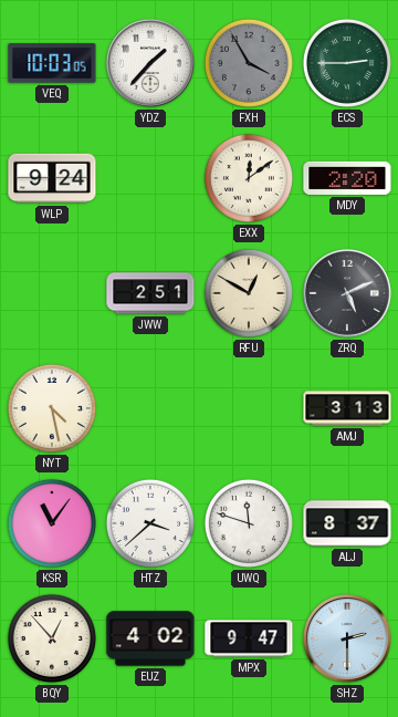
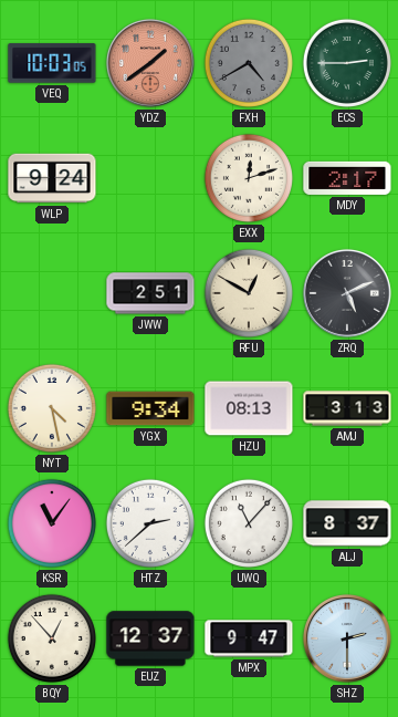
YDZ: 1:37 -> 1:39 (150, 63)
YDZ dial: white -> salmon (150, 63)
FXH: 3:55 -> 4:40 (249, 63)
EXX: 12:09 -> 12:12 (249, 178)
MDY: 2:20 -> 2:17 (347, 178)
YGX: none -> 9:34 (150, 408)
HZU: none -> 08:13 (249, 408)
HTZ: 3:38 -> 2:38 (150, 523)
UWQ: 11:48 -> 11:07 (249, 523)
EUZ: 4:02 -> 12:37 (150, 638)
